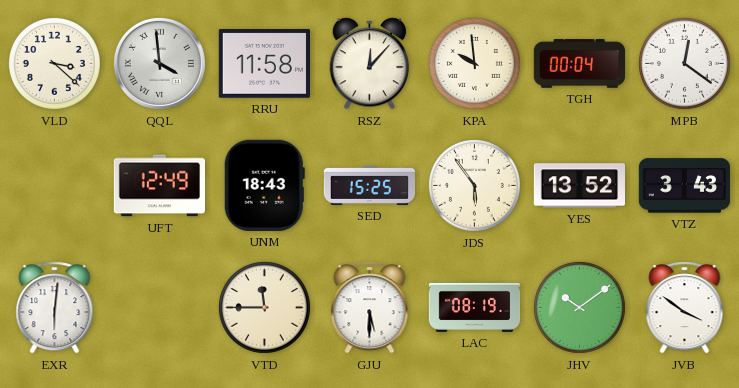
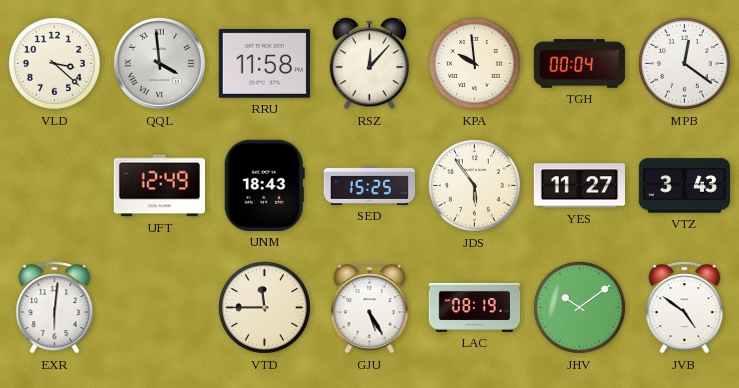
YES: 13:52 -> 11:27 (579, 186)
GJU: 5:30 -> 5:25 (370, 308)
JVB: 3:51 -> 4:51 (685, 308)
